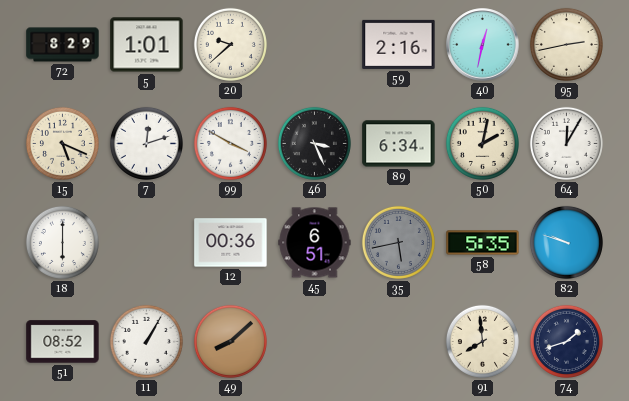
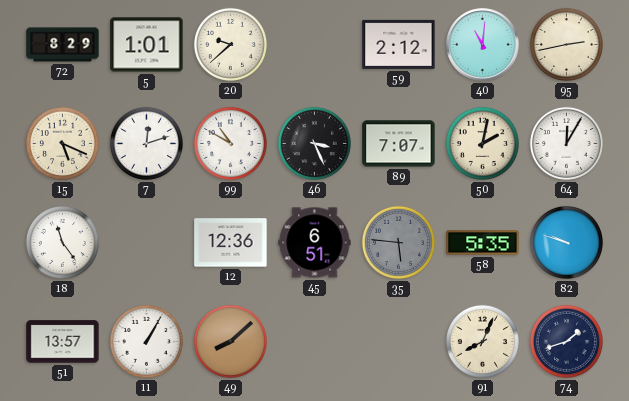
59: 2:16 -> 2:12 (399, 44)
40: 12:32 -> 11:01 (483, 45)
99: 3:50 -> 10:50 (230, 143)
89: 6:34 -> 7:07 (399, 144)
18: 6:00 -> 11:24 (62, 242)
12: 00:36 -> 12:36 (231, 243)
35: 5:43 -> 5:46 (398, 242)
51: 08:52 -> 13:57 (63, 342)
91: 7:59 -> 8:04 (482, 341)
